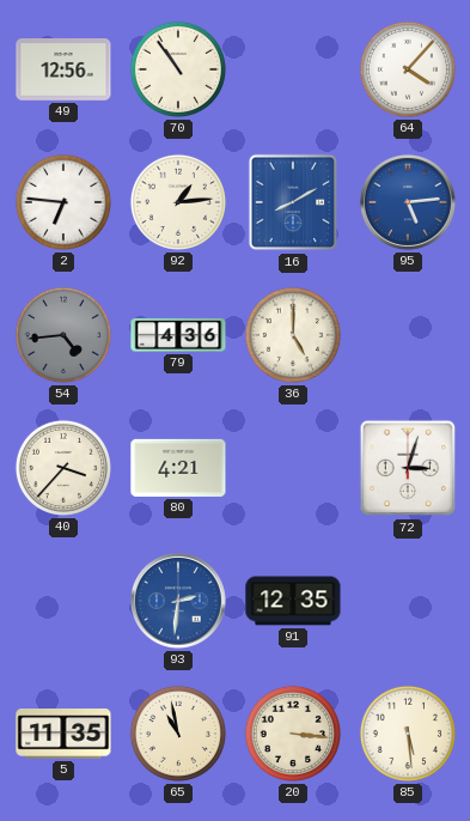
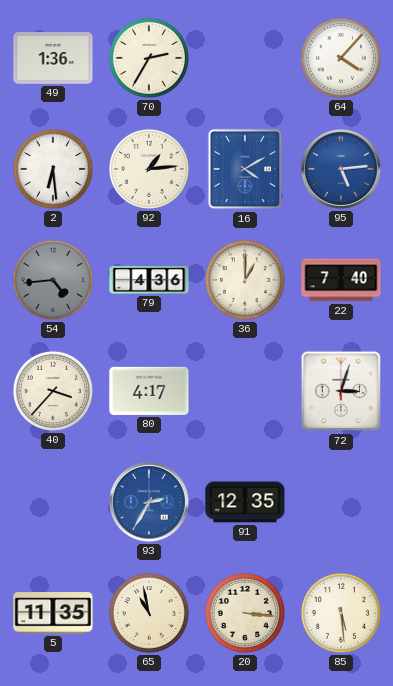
49: 12:56 -> 1:36 (53, 59)
70: 10:54 -> 2:35 (149, 58)
2: 6:46 -> 6:29 (53, 169)
16: 8:10 -> 4:10 (245, 169)
36: 5:00 -> 1:00 (245, 280)
22: none -> 7:40 (341, 280)
80: 4:21 -> 4:17 (149, 391)
93: 2:31 -> 2:35 (149, 502)
